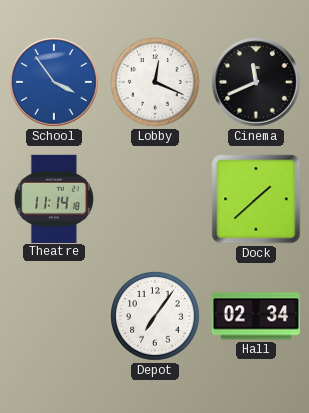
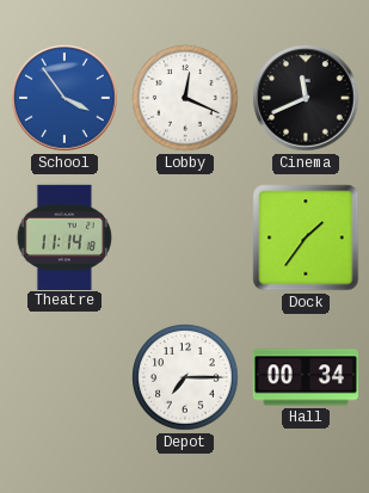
Dock: 1:38 -> 1:36 (306, 238)
Depot: 7:06 -> 7:15 (185, 377)
Hall: 02:34 -> 00:34 (305, 377)
